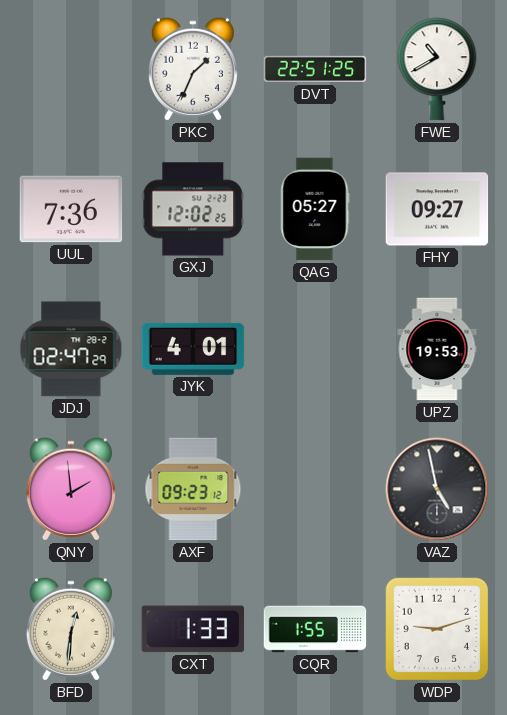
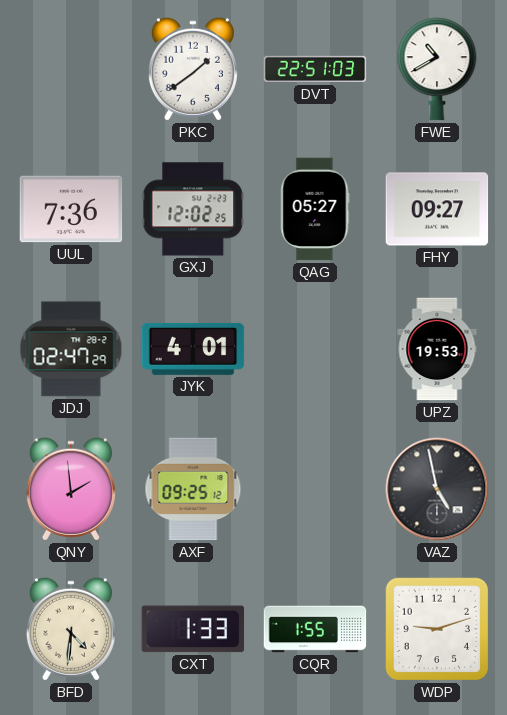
PKC: 1:34 -> 1:39 (193, 69)
DVT: 22:51:25 -> 22:51:03 (315, 69)
AXF: 09:23 -> 09:25 (193, 489)
BFD: 12:31 -> 4:31 (71, 629)
